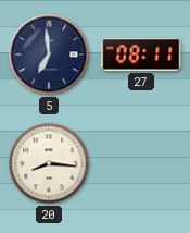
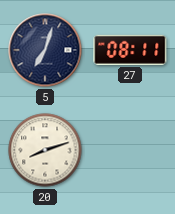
5: 6:59 -> 7:03 (45, 50)
20: 8:16 -> 8:12 (45, 150)
